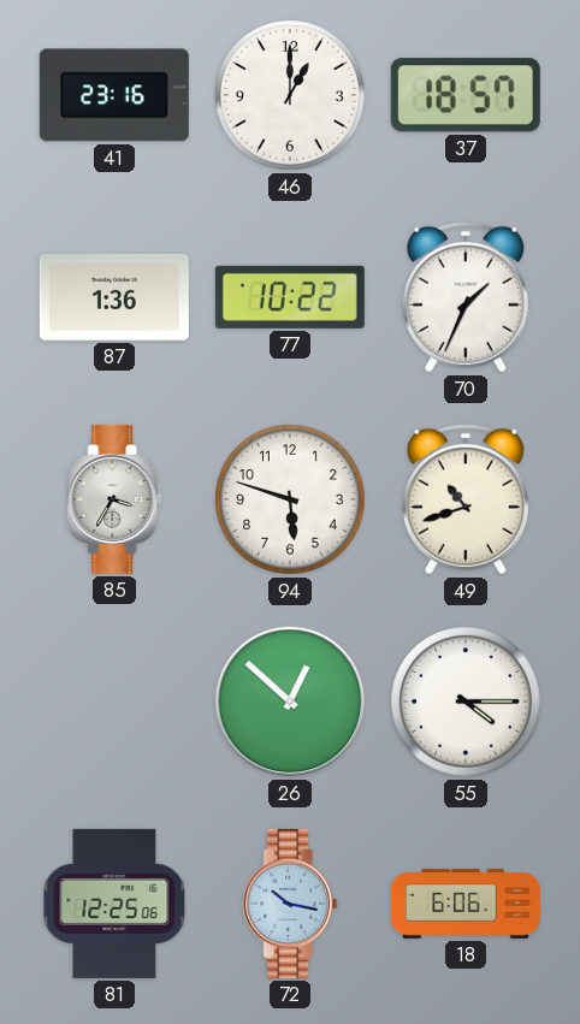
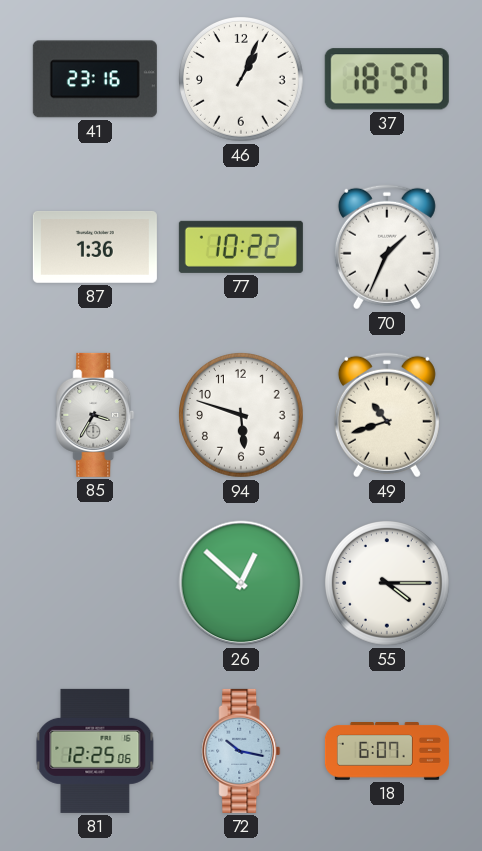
46: 1:00 -> 1:04 (242, 80)
18: 6:06 -> 6:07 (387, 752)
